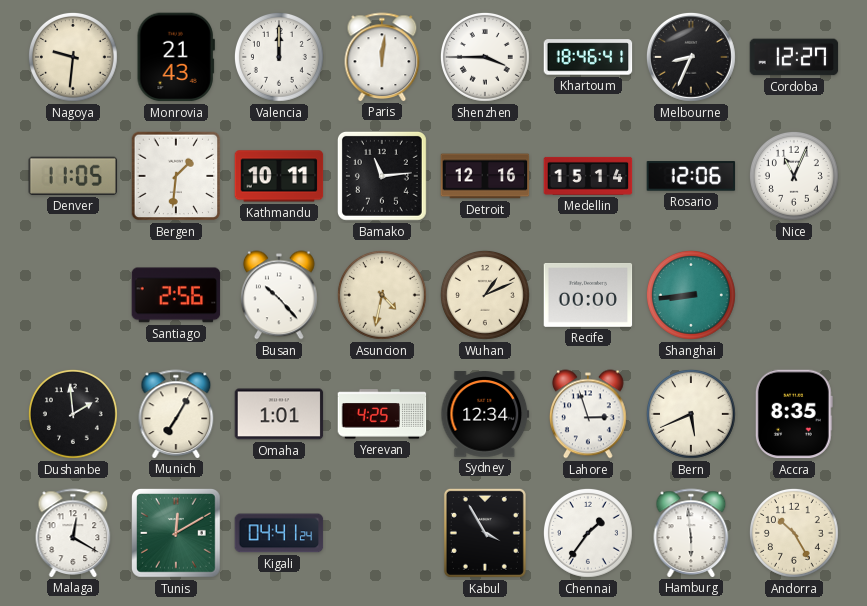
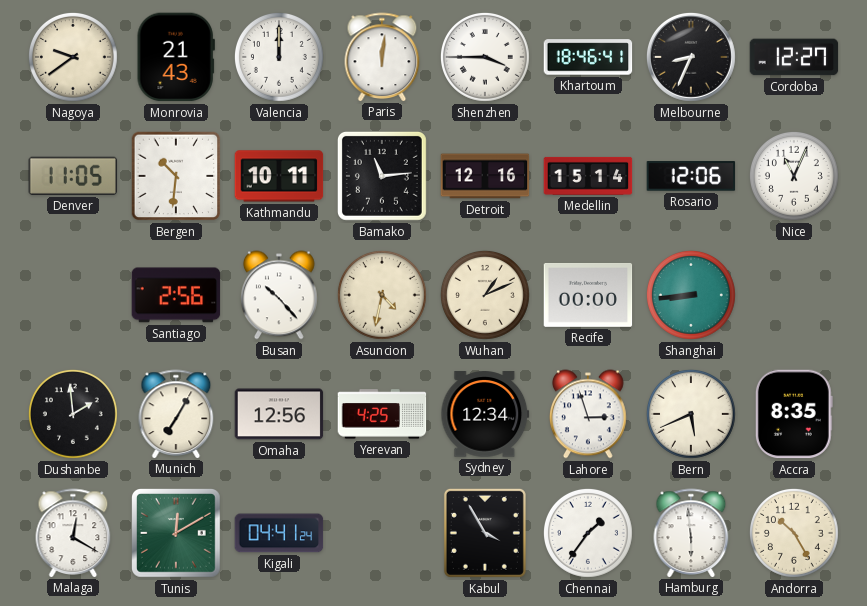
Nagoya: 9:31 -> 9:39 (73, 57)
Bergen: 1:31 -> 10:31 (176, 176)
Omaha: 1:01 -> 12:56 (279, 414)
